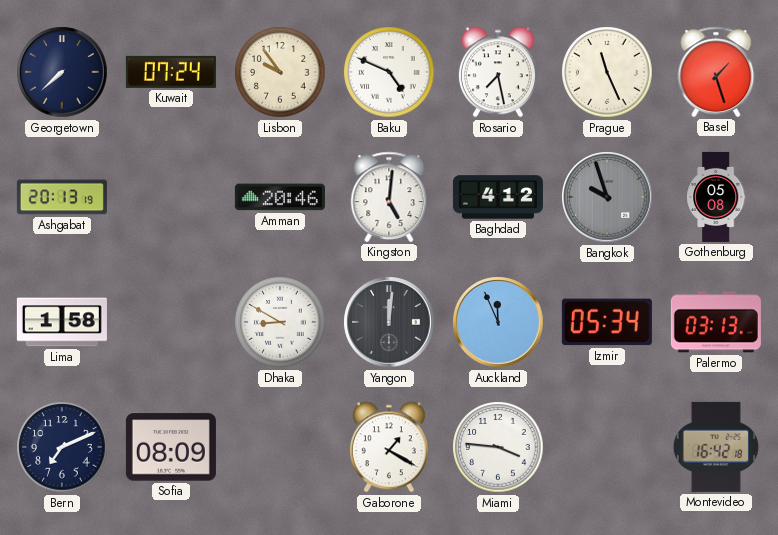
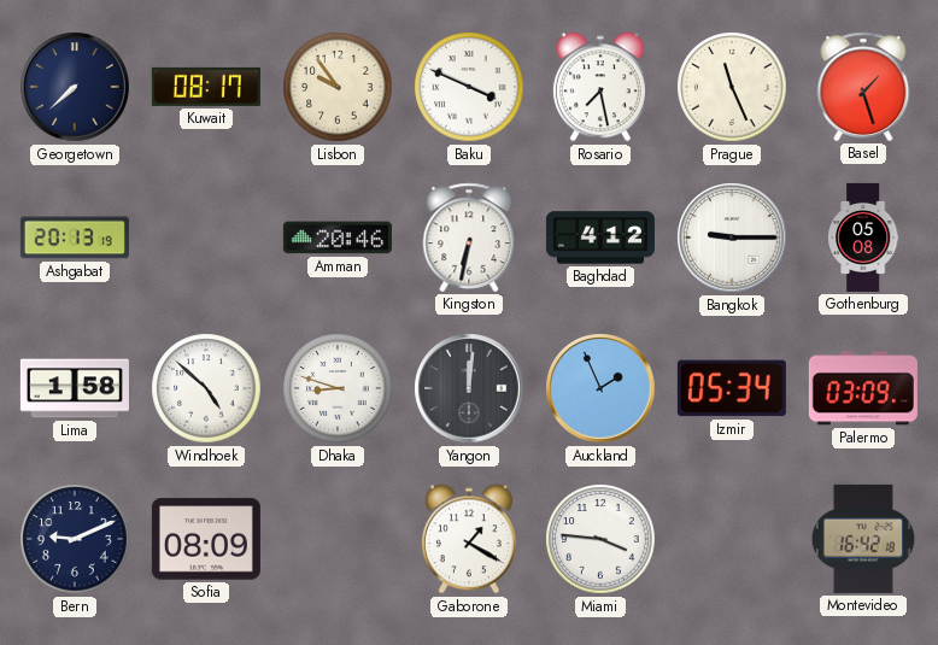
Kuwait: 07:24 -> 08:17 (206, 87)
Baku: 4:49 -> 3:49 (469, 87)
Kingston: 5:01 -> 6:32 (469, 238)
Bangkok: 9:57 -> 9:15 (732, 238)
Bangkok dial: grey -> white (732, 238)
Windhoek: none -> 4:52 (206, 388)
Dhaka: 8:50 -> 8:48 (338, 388)
Auckland: 11:56 -> 1:56 (600, 388)
Palermo: 03:13 -> 03:09 (863, 388)
Bern: 7:11 -> 9:11 (75, 539)
